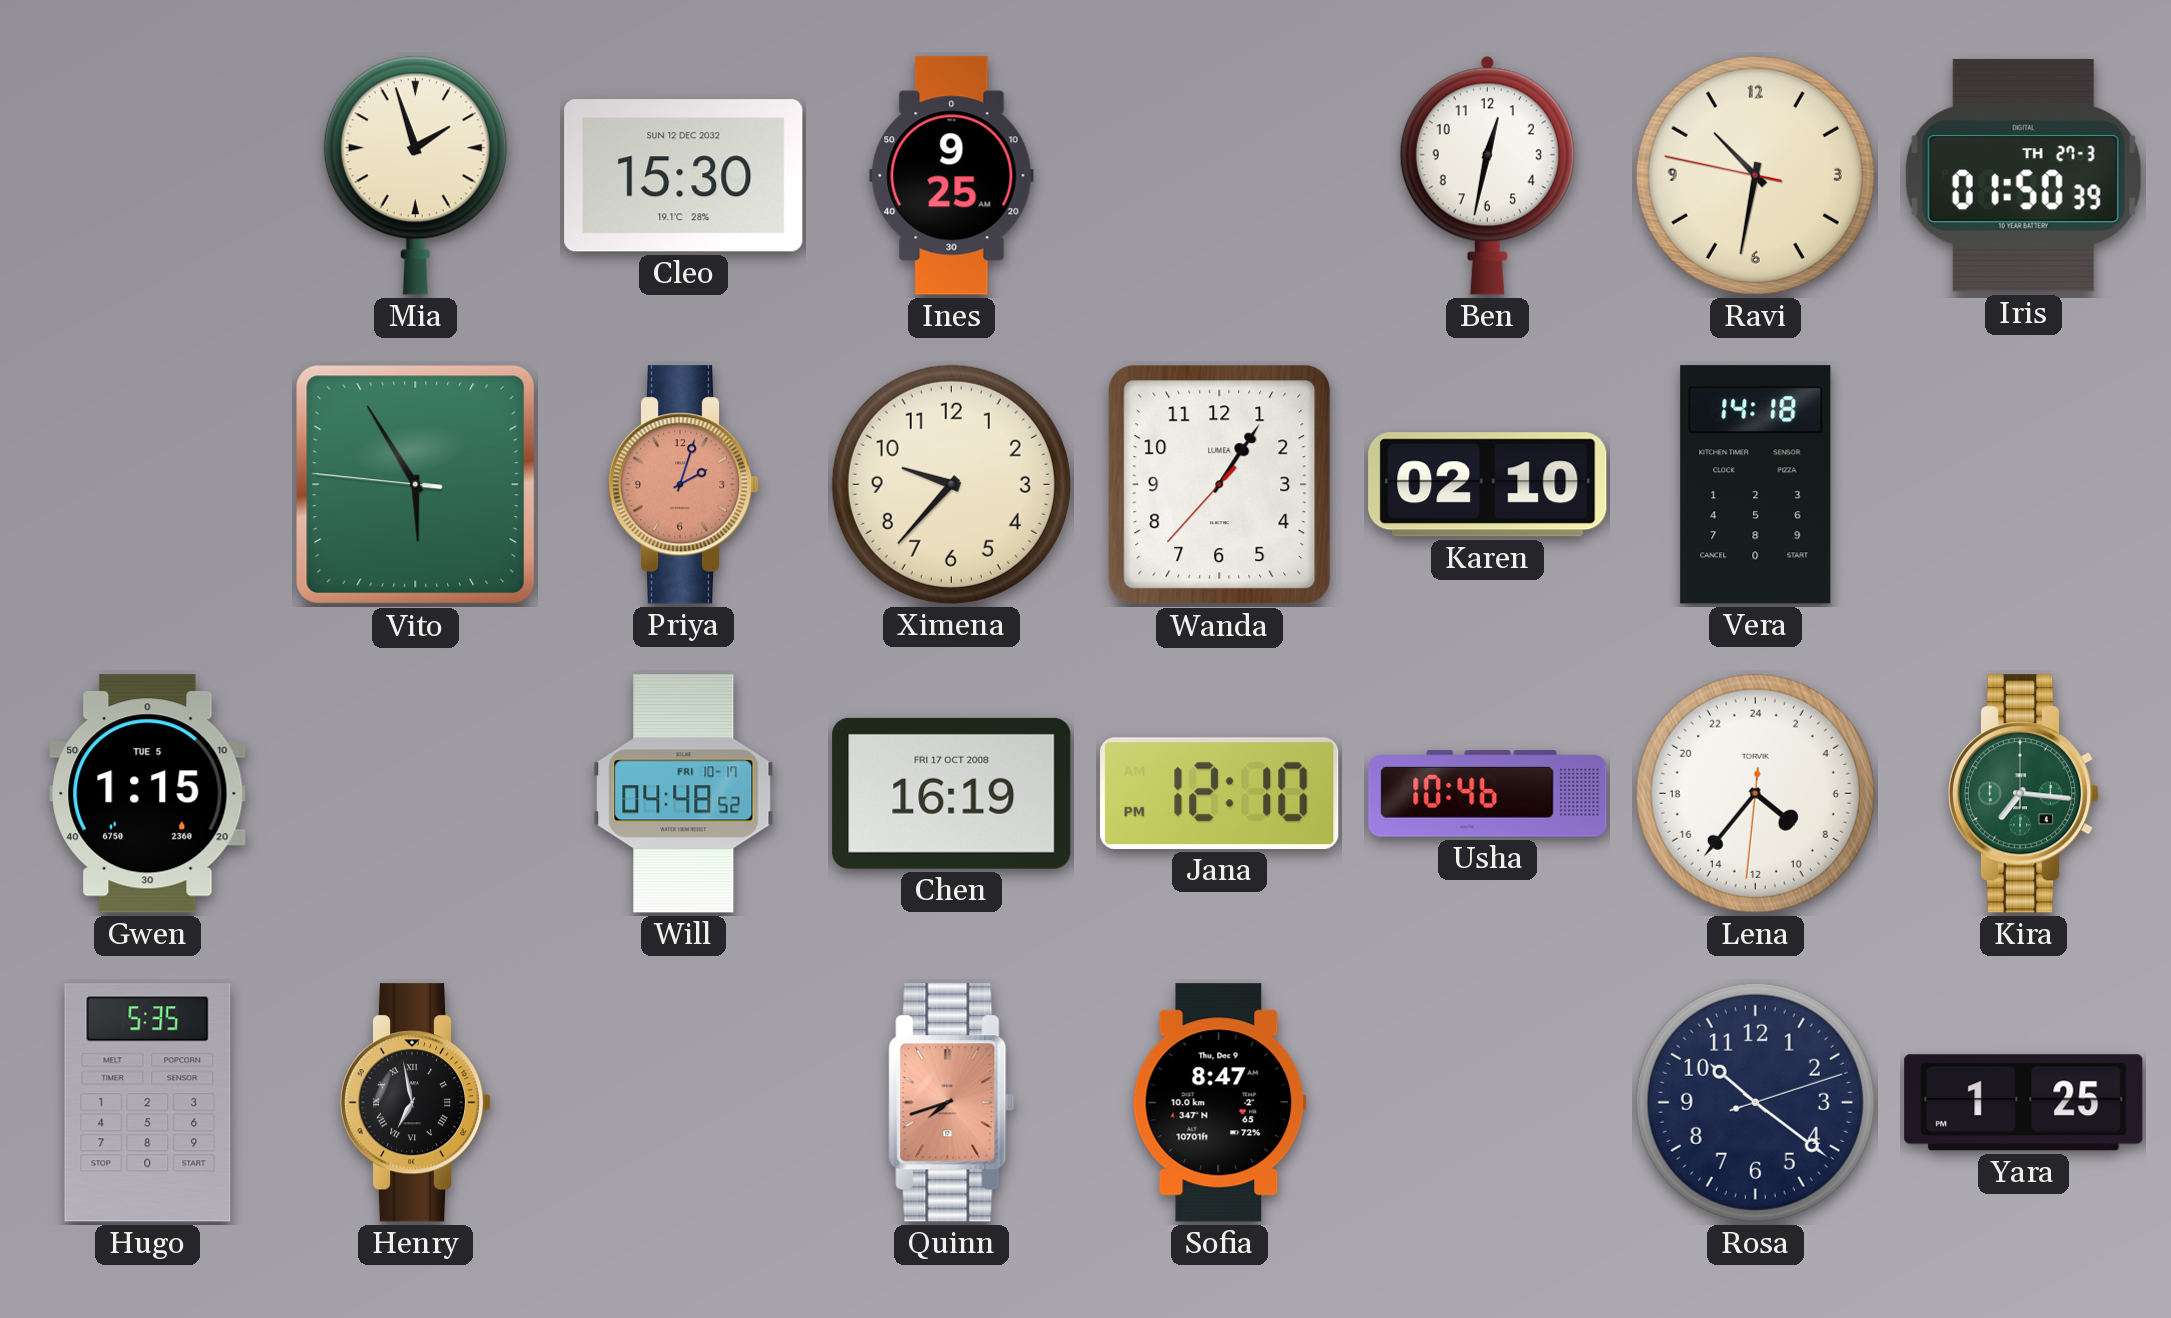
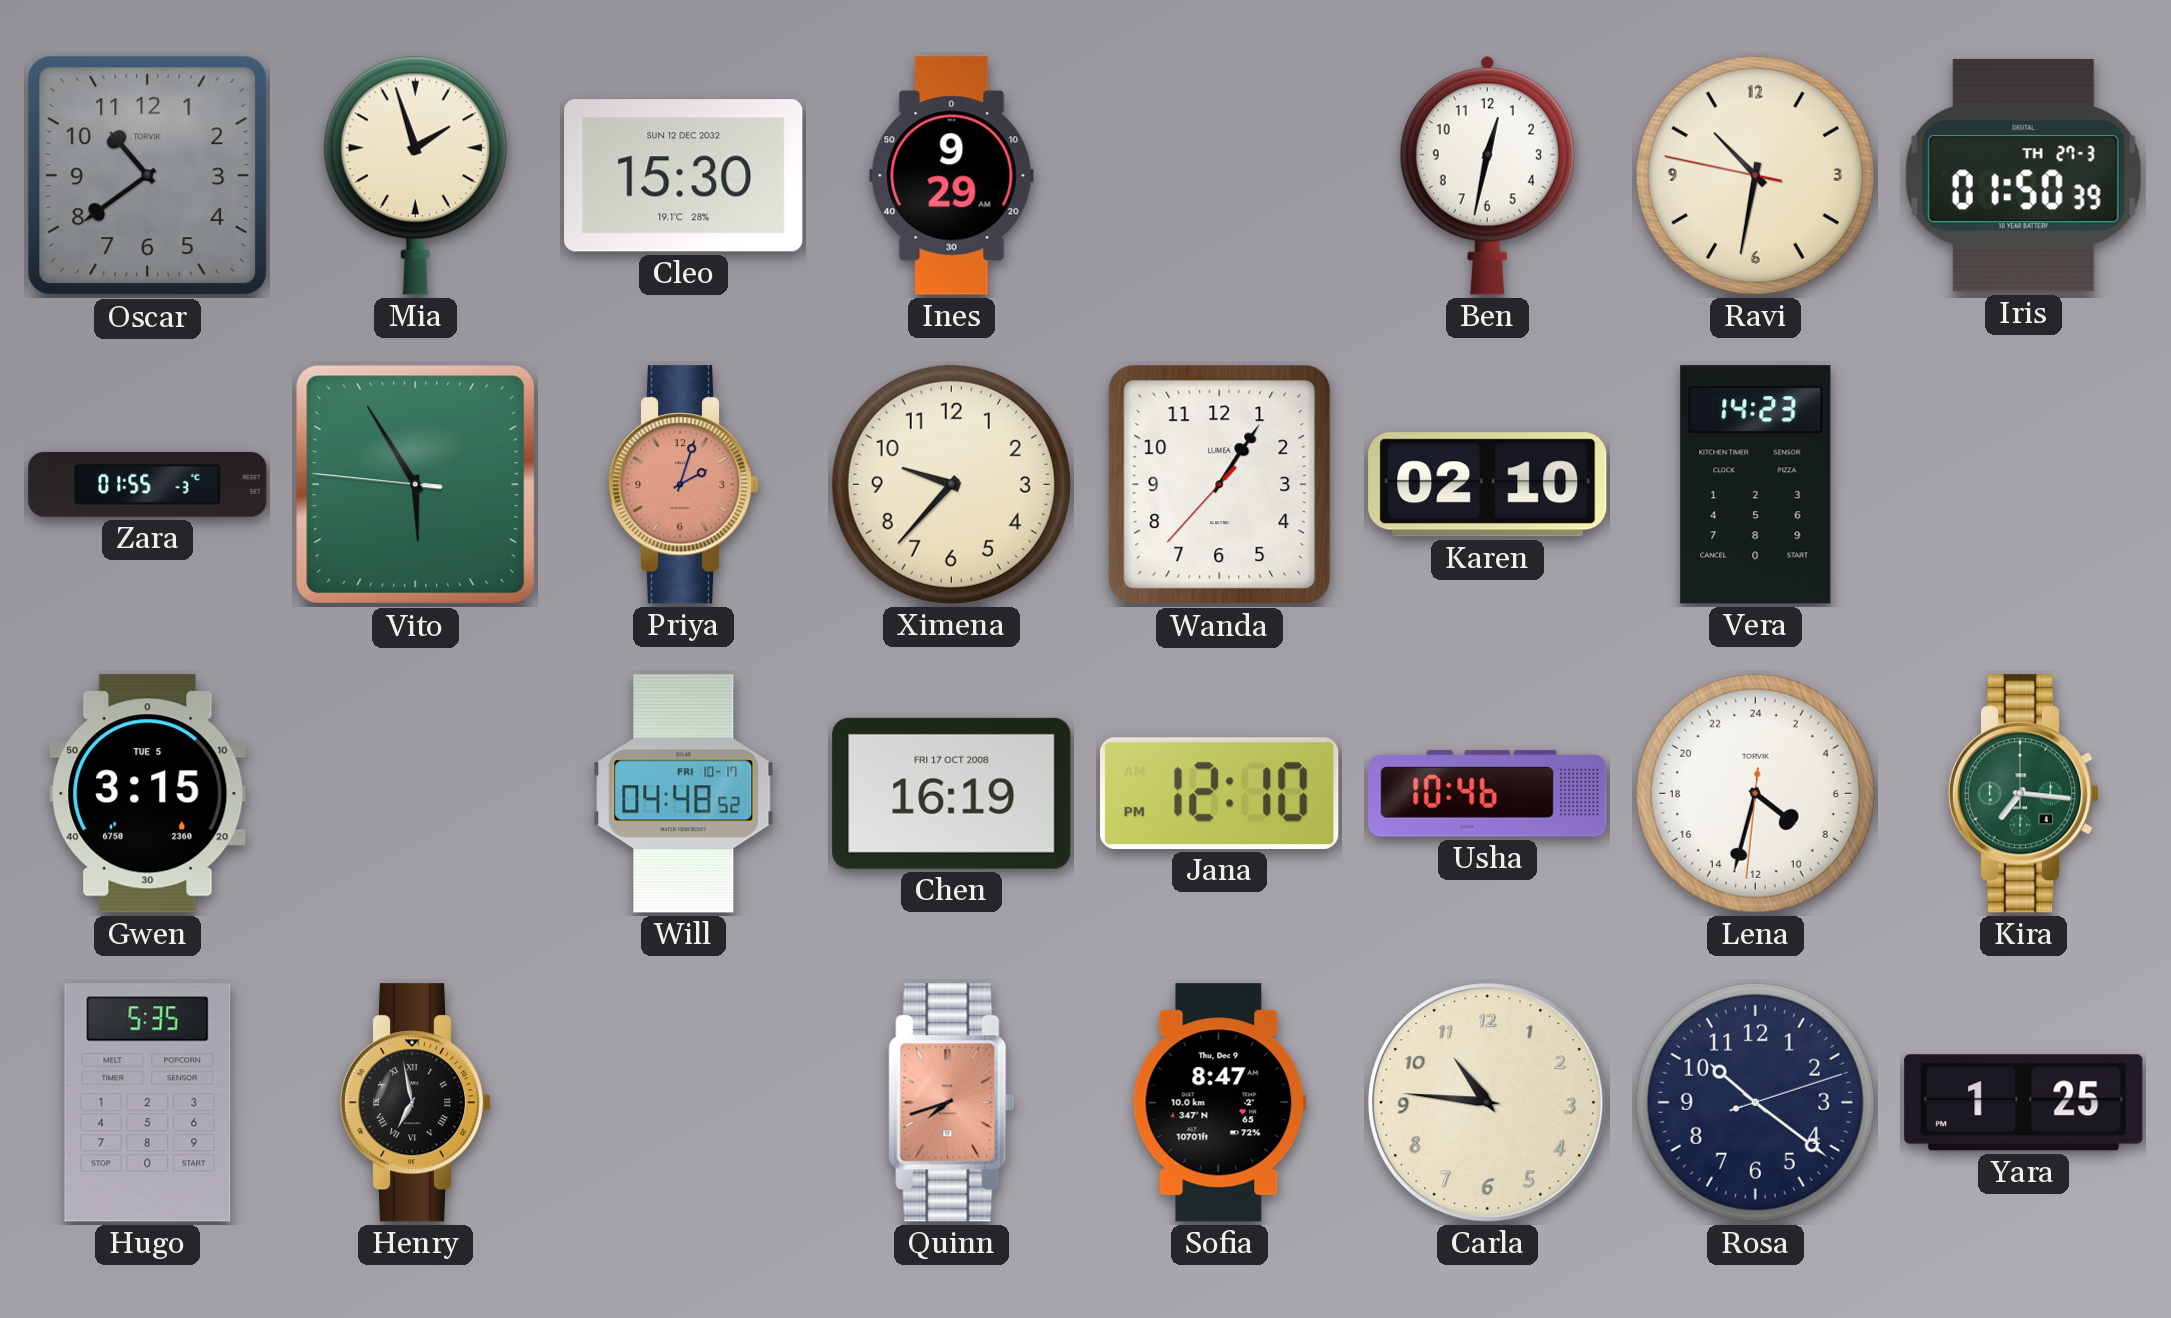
Oscar: none -> 10:39 (148, 176)
Ines: 9:25 -> 9:29 (952, 176)
Zara: none -> 01:55 (148, 484)
Vera: 14:18 -> 14:23 (1756, 485)
Gwen: 1:15 -> 3:15 (148, 794)
Lena: 8:36 -> 8:32 (1755, 793)
Carla: none -> 10:46 (1488, 1103)
